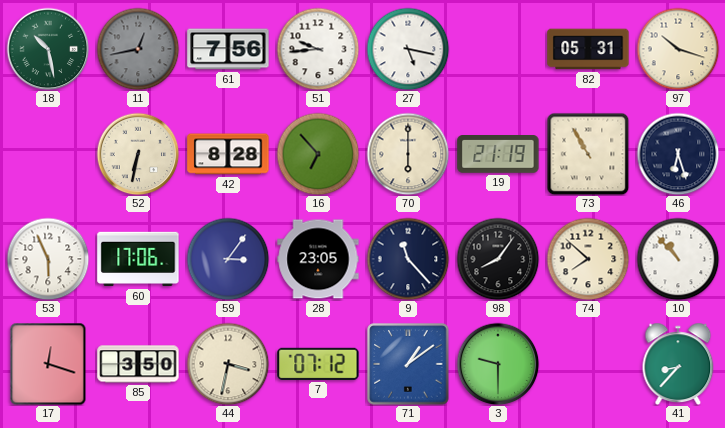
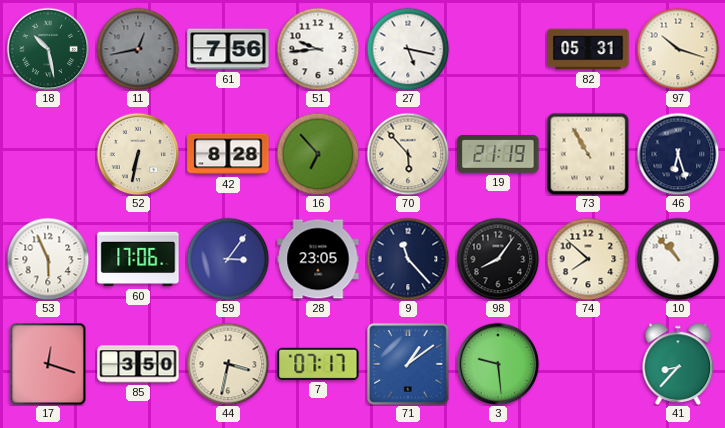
70: 6:00 -> 5:53 (408, 154)
7: 07:12 -> 07:17 (318, 364)
3: 9:30 -> 9:29 (498, 364)
